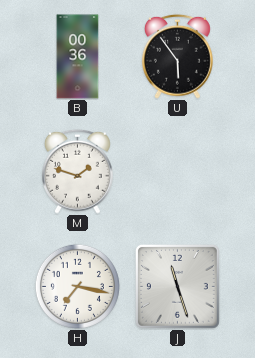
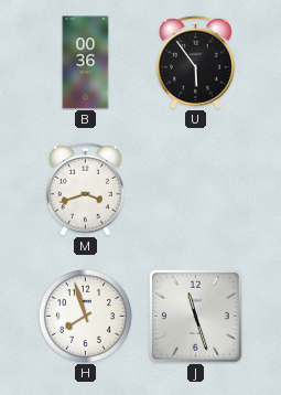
M: 1:48 -> 3:42 (85, 189)
H: 7:17 -> 7:57 (85, 316)
